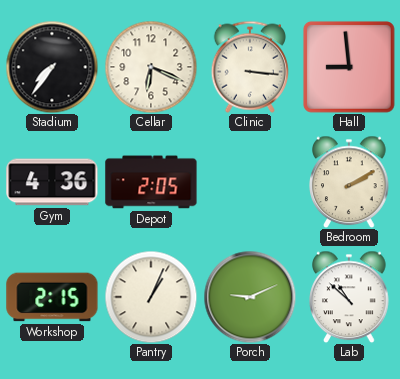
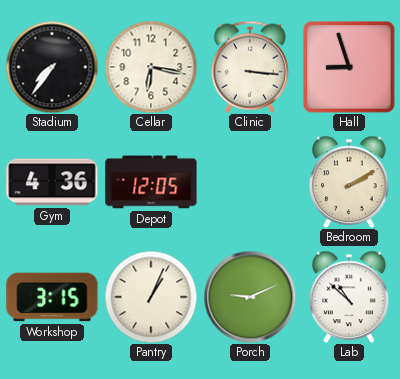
Cellar: 6:19 -> 6:17 (151, 67)
Hall: 8:59 -> 8:57 (349, 67)
Depot: 2:05 -> 12:05 (151, 182)
Workshop: 2:15 -> 3:15 (52, 297)
